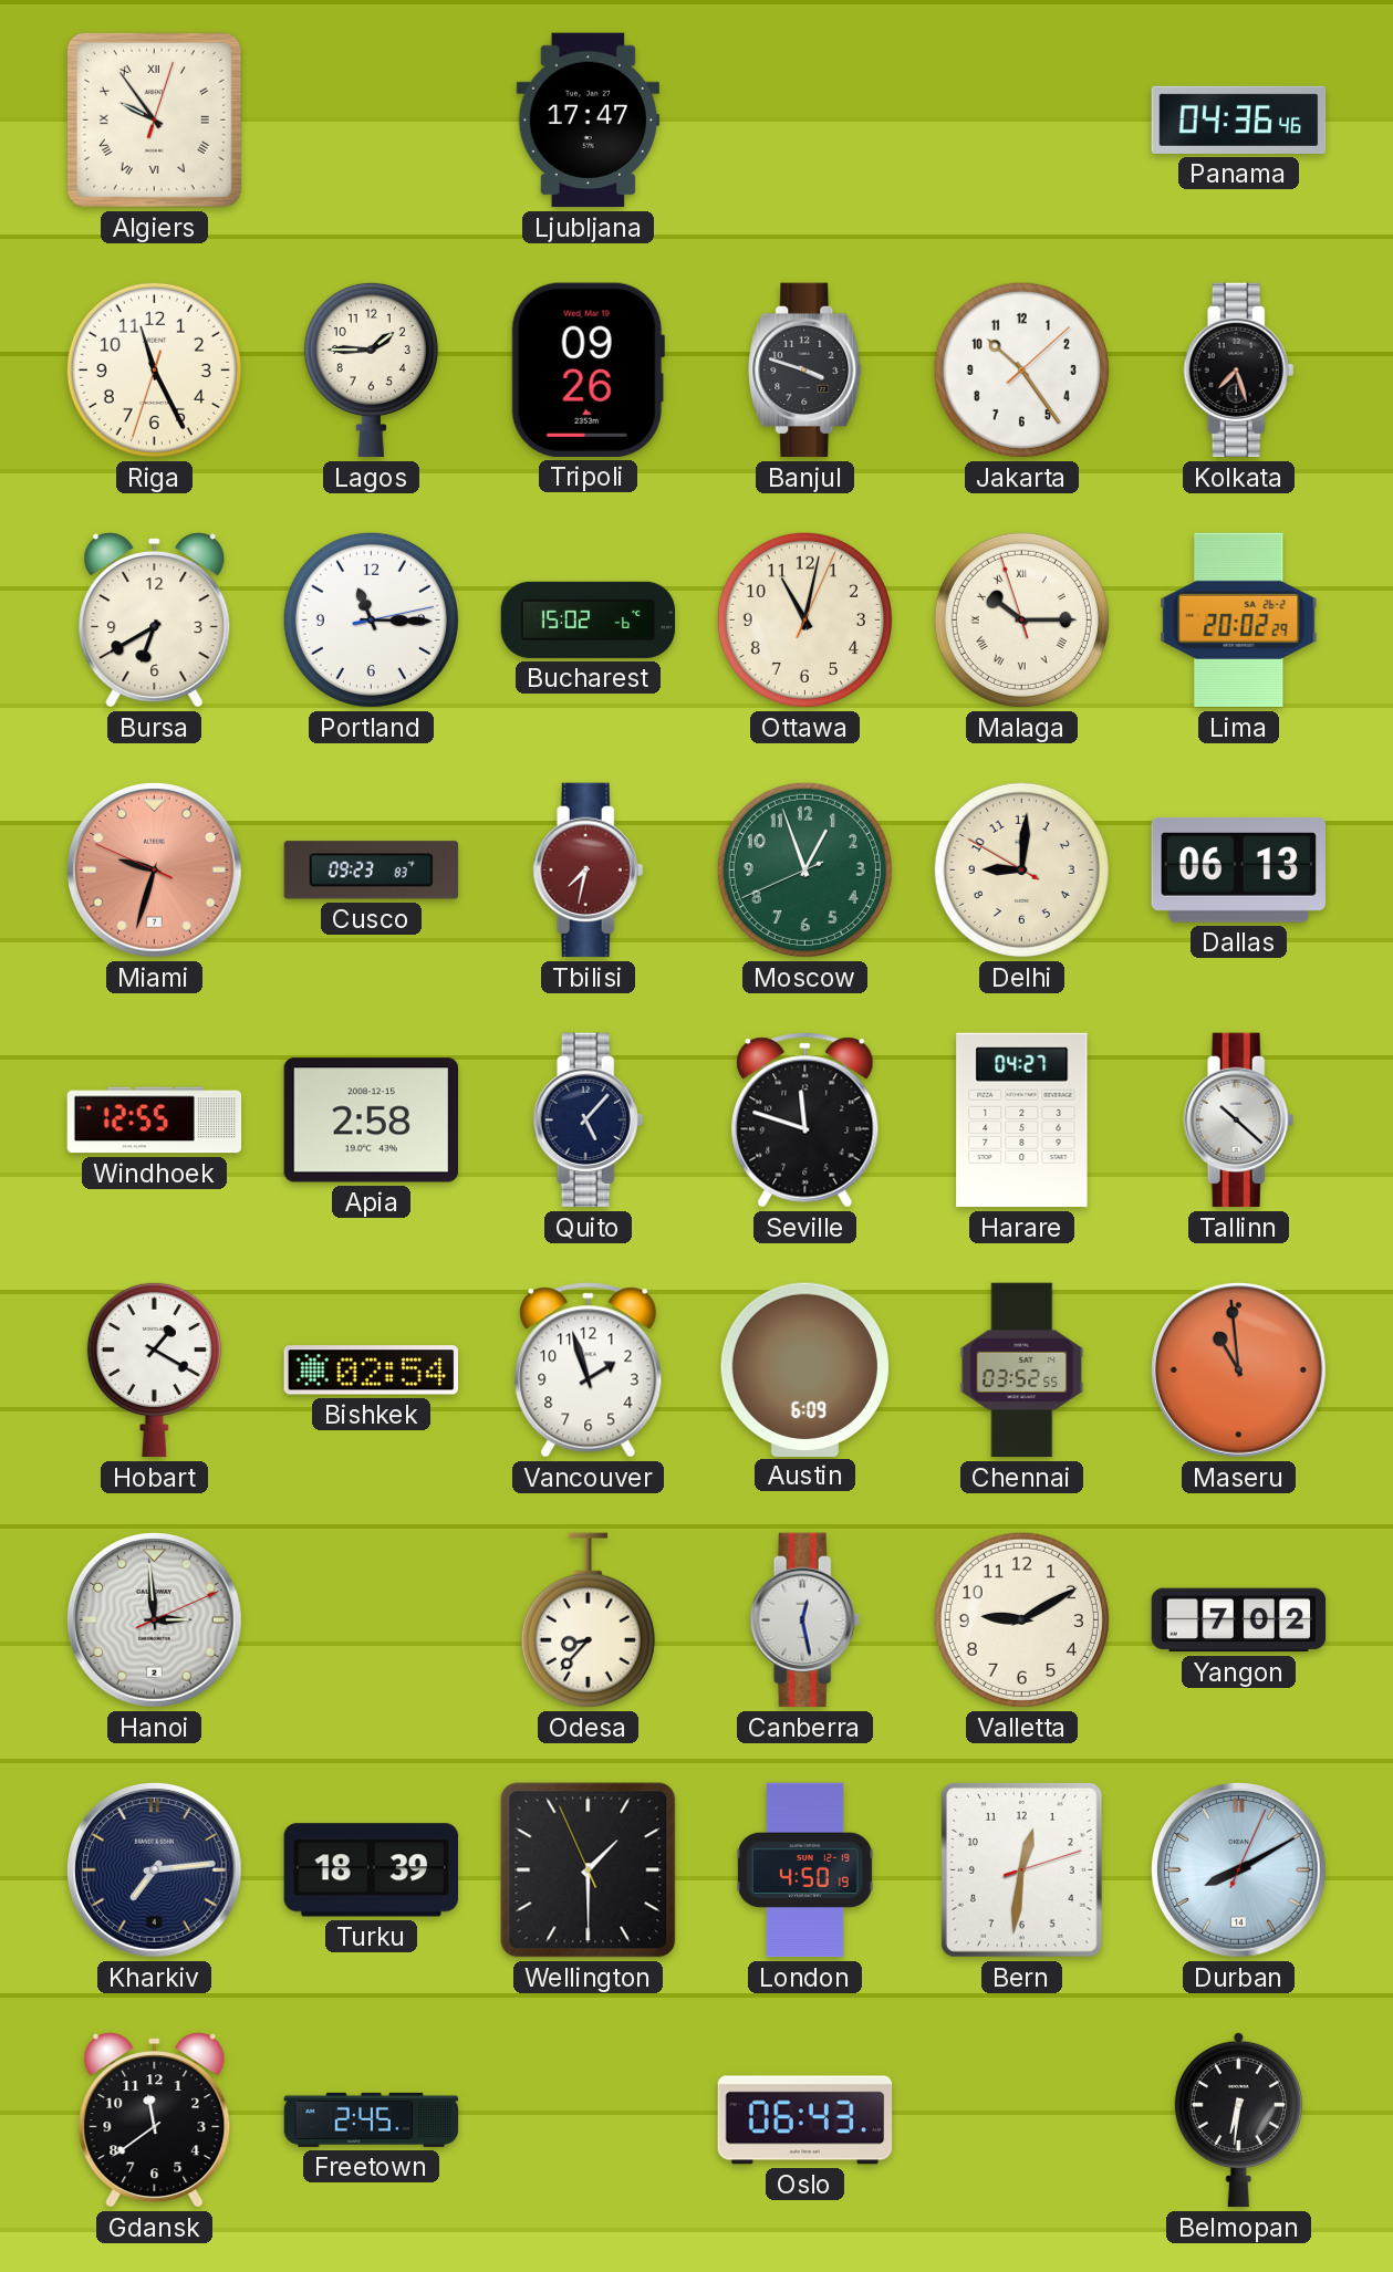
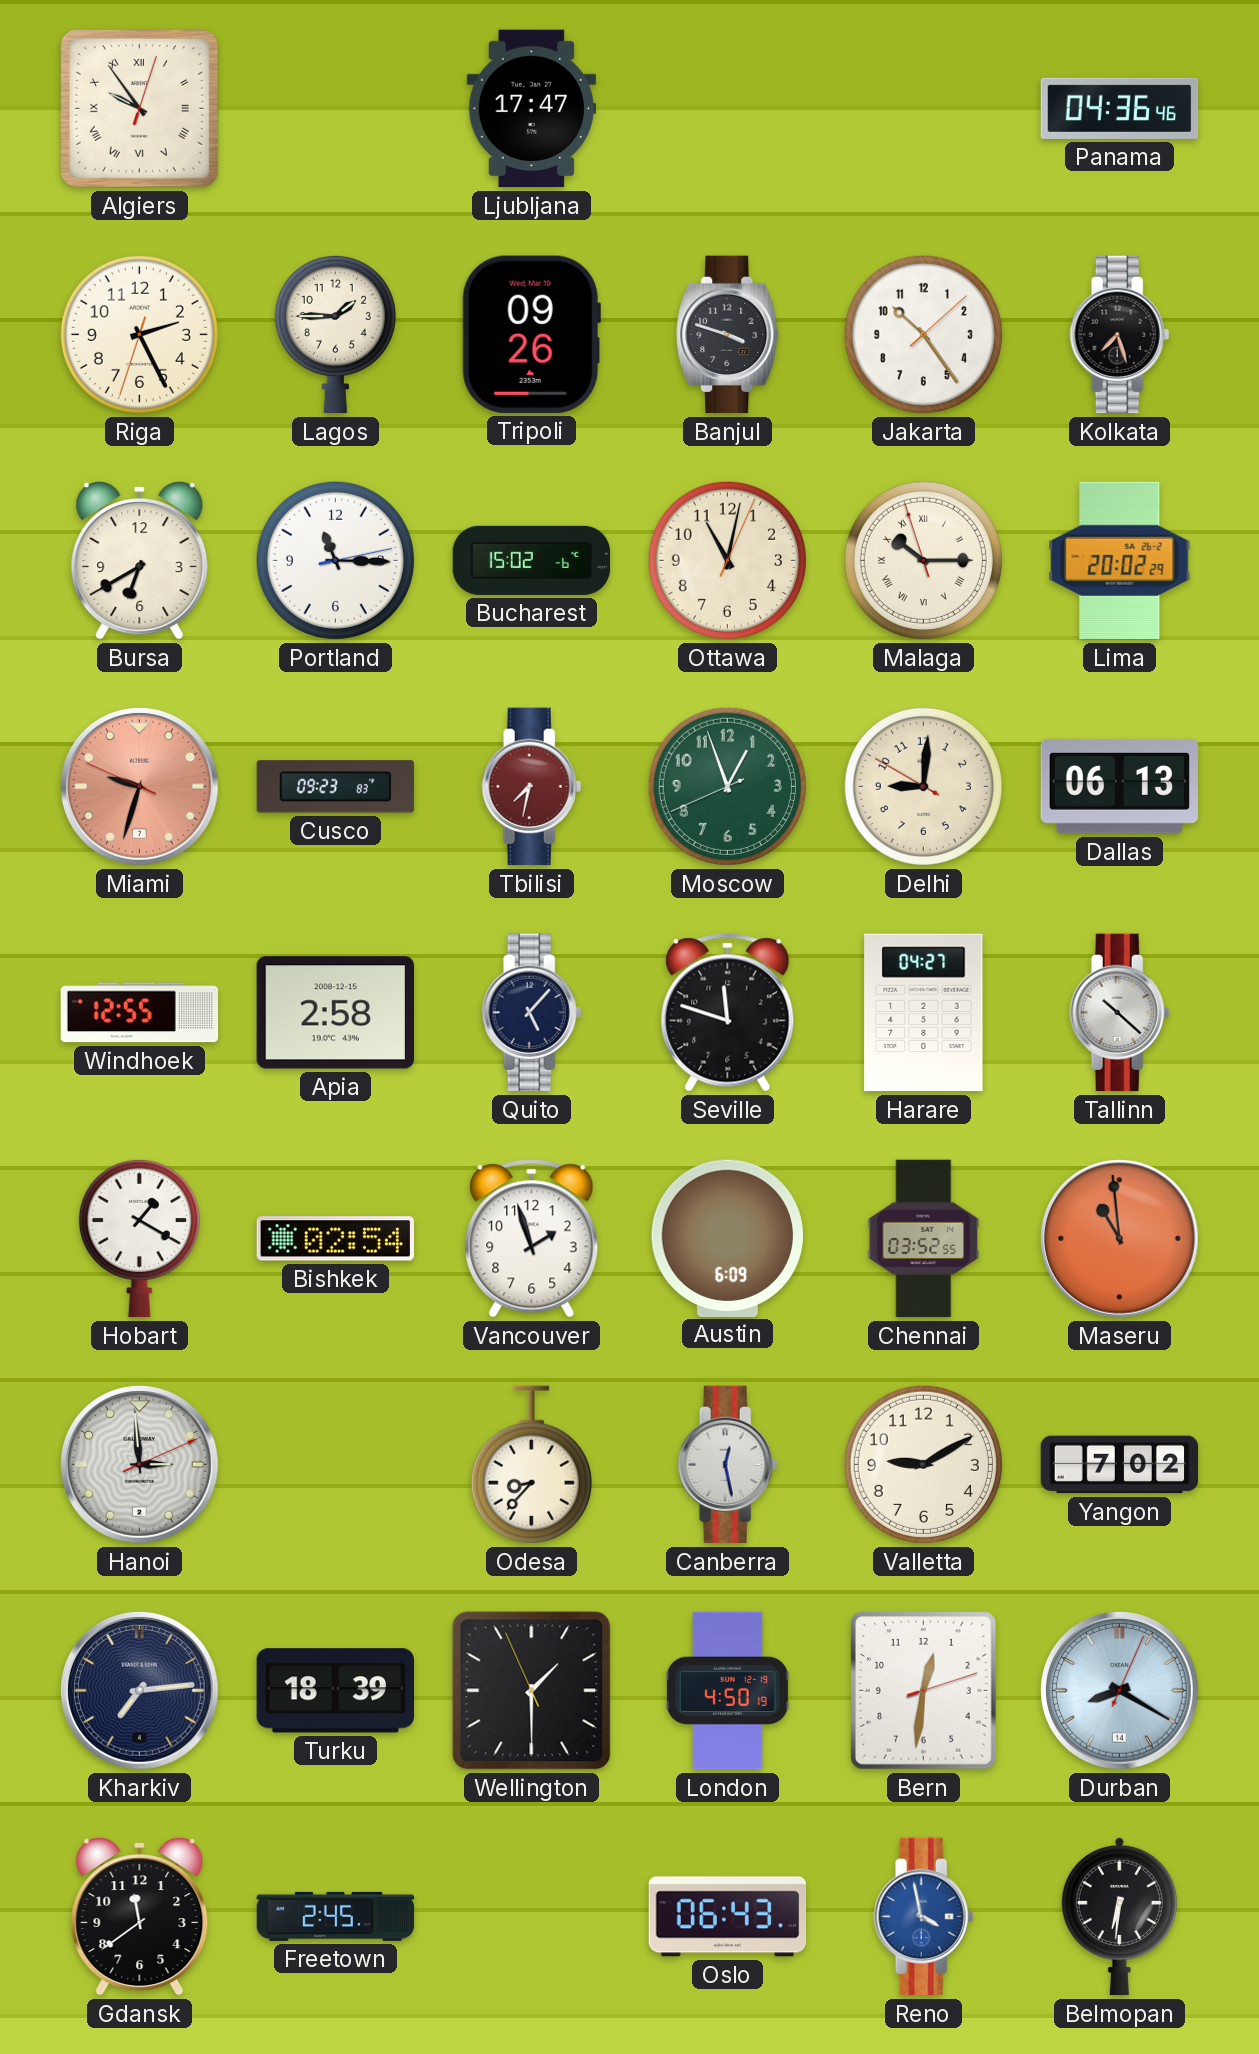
Riga: 11:25 -> 2:25 (139, 334)
Durban: 8:10 -> 8:20 (1119, 1690)
Reno: none -> 3:58 (924, 1917)
